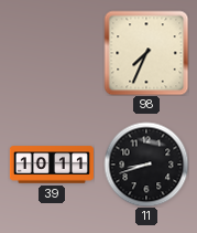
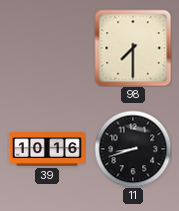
98: 7:34 -> 7:30 (133, 48)
39: 10:11 -> 10:16 (47, 149)
